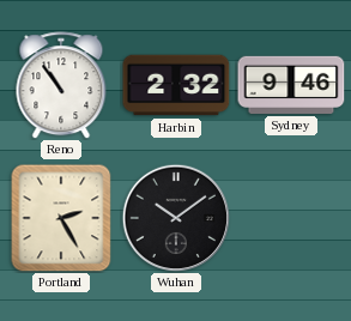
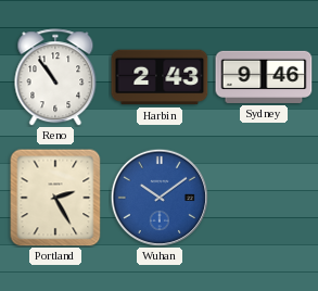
Harbin: 2:32 -> 2:43 (160, 77)
Wuhan dial: black -> blue (158, 197)
